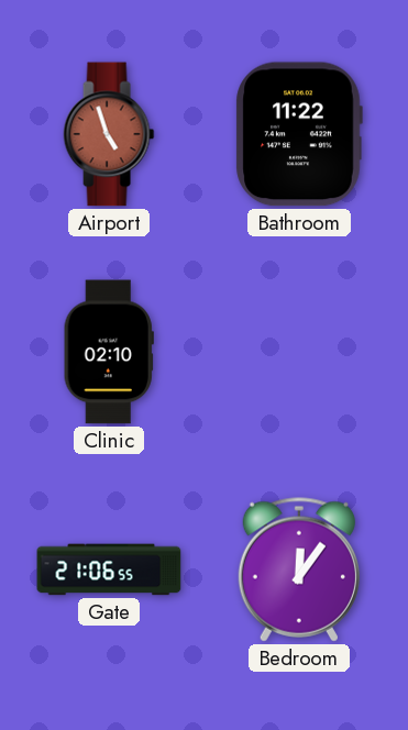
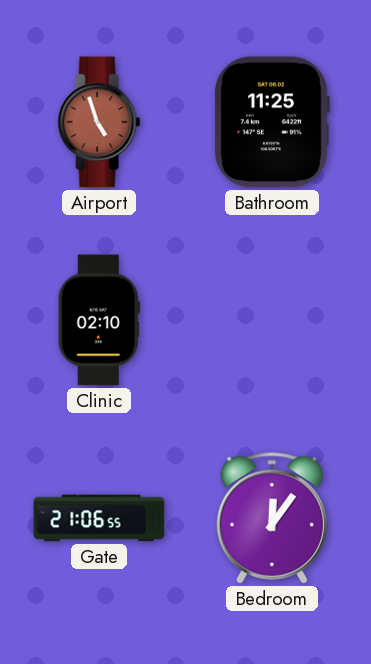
Bathroom: 11:22 -> 11:25 (272, 122)
